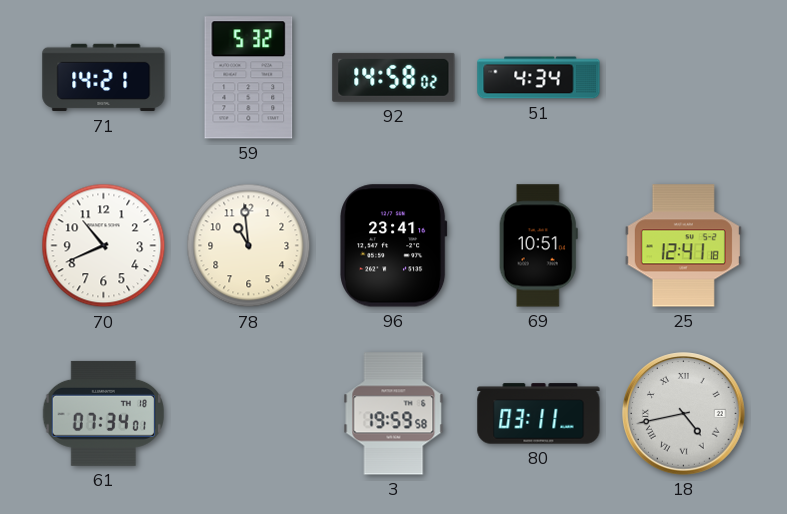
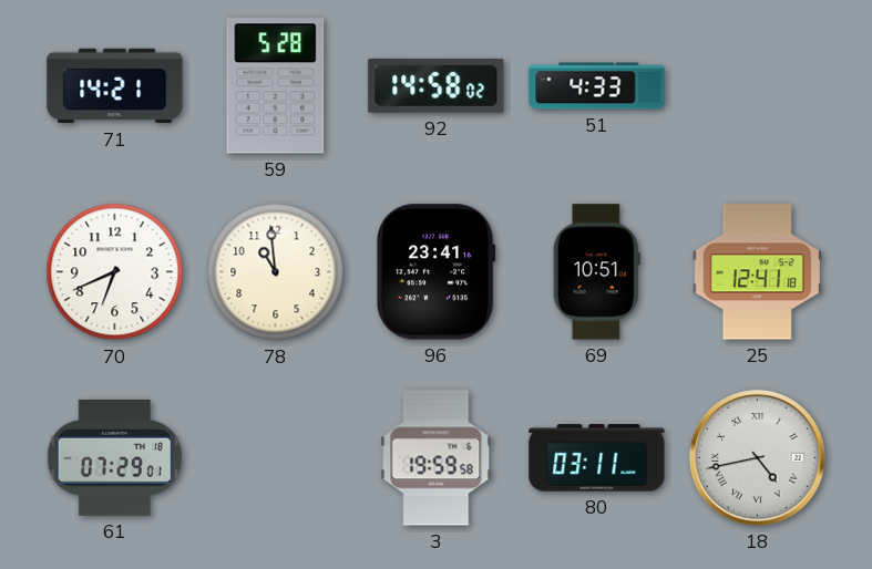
59: 5:32 -> 5:28 (276, 86)
51: 4:34 -> 4:33 (597, 86)
70: 10:41 -> 6:41 (115, 272)
61: 07:34 -> 07:29 (114, 457)
